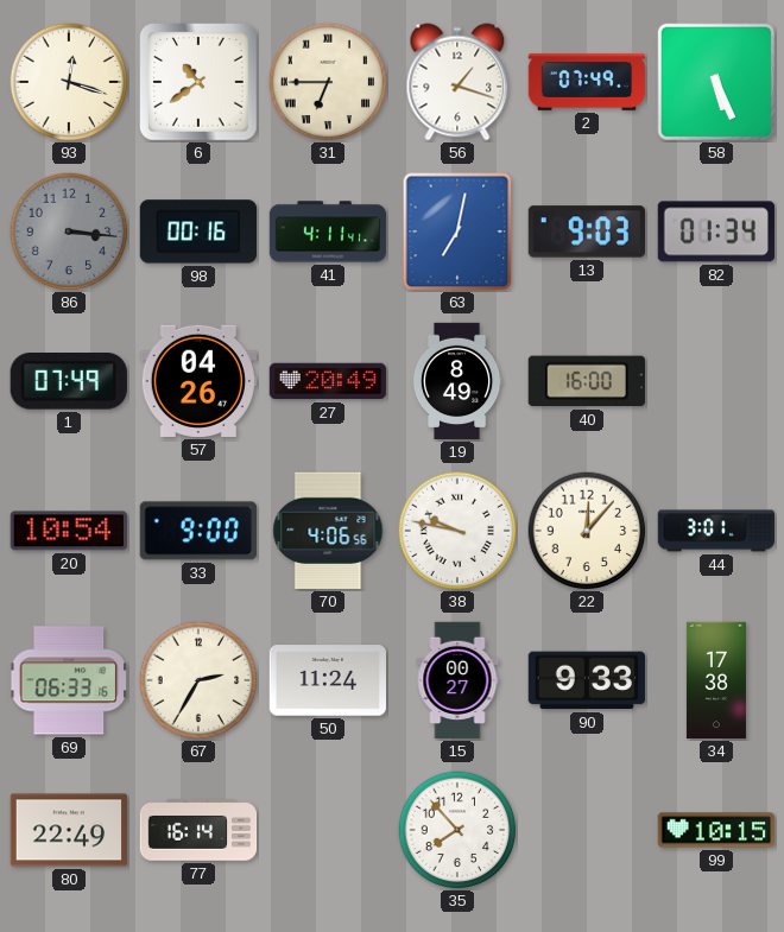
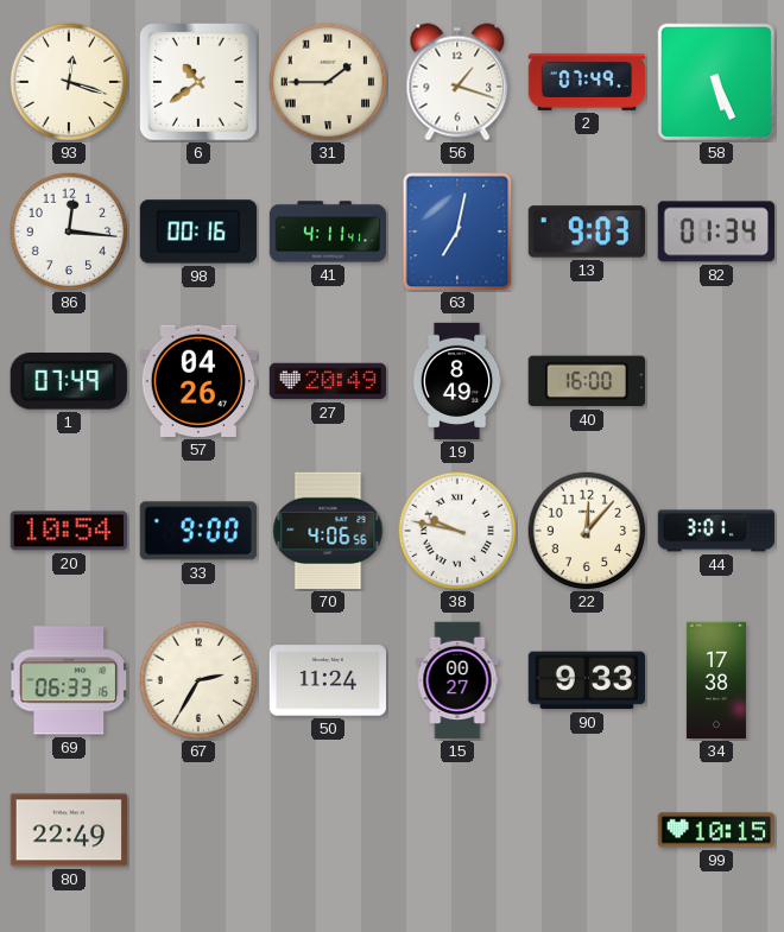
31: 6:45 -> 1:45 (328, 82)
86: 3:16 -> 12:16 (69, 232)
86 dial: grey -> white (69, 232)
77: 16:14 -> none (198, 830)
35: 7:53 -> none (457, 830)
